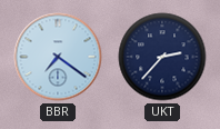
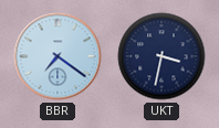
UKT: 2:37 -> 3:32 (161, 56)
